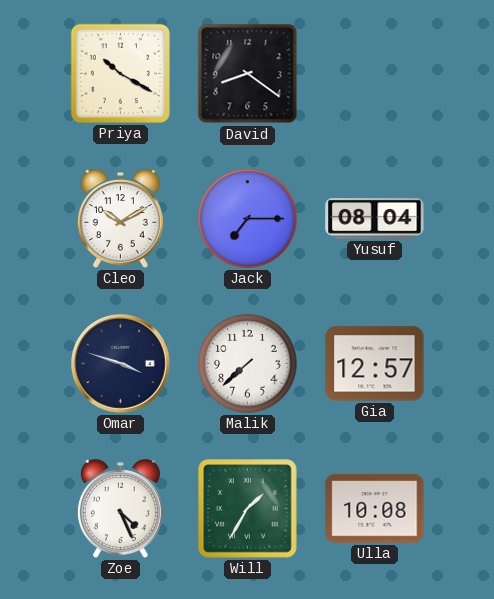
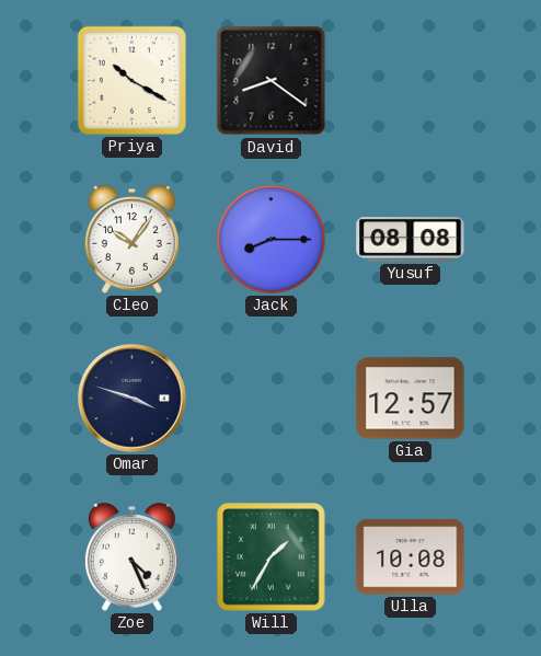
Cleo: 10:10 -> 10:06 (131, 240)
Jack: 7:15 -> 8:15 (272, 240)
Yusuf: 08:04 -> 08:08 (411, 240)
Malik: 7:38 -> none (248, 364)
